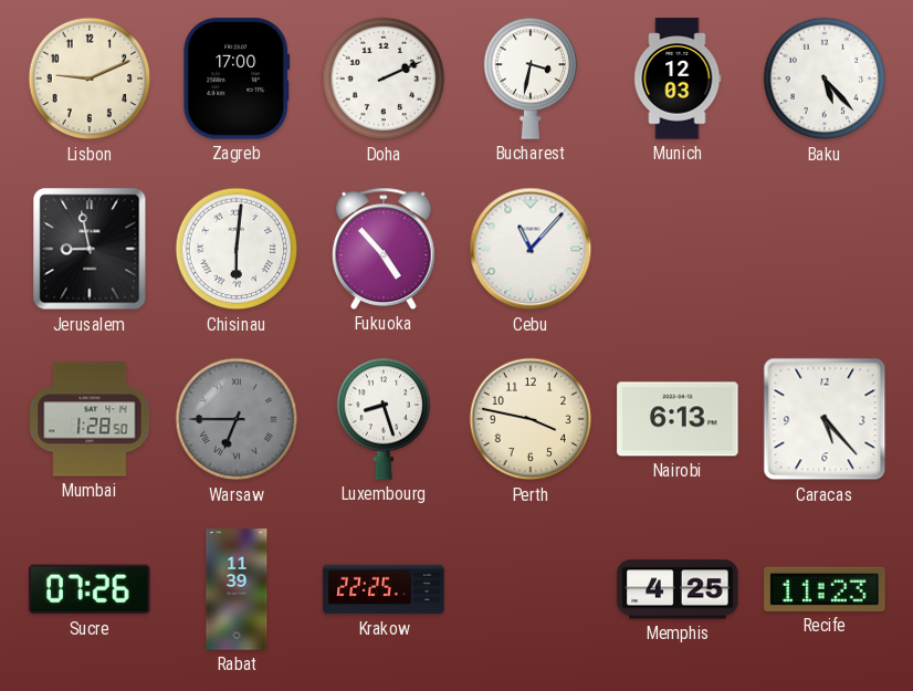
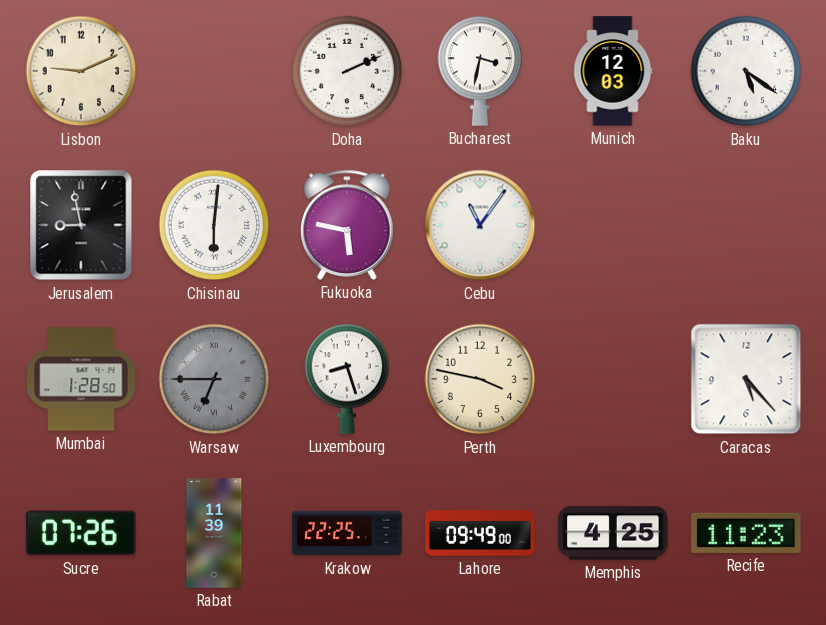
Zagreb: 17:00 -> none (237, 78)
Baku: 5:23 -> 5:21 (746, 71)
Fukuoka: 4:53 -> 5:47 (347, 225)
Cebu: 11:07 -> 11:06 (480, 225)
Nairobi: 6:13 -> none (678, 419)
Lahore: none -> 09:49 (480, 533)
